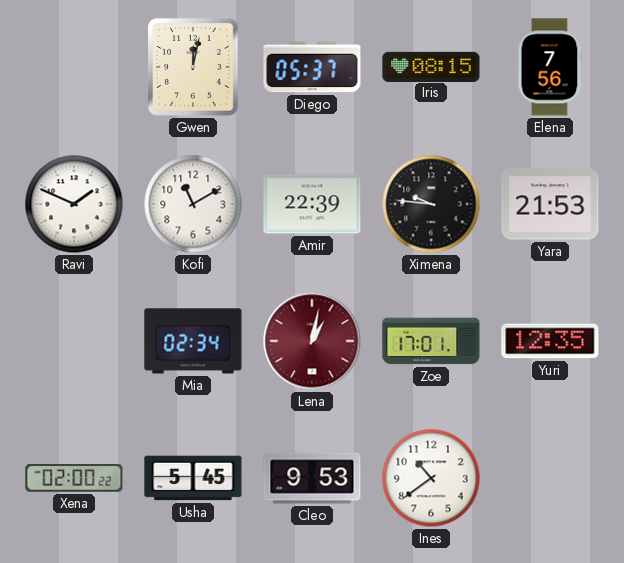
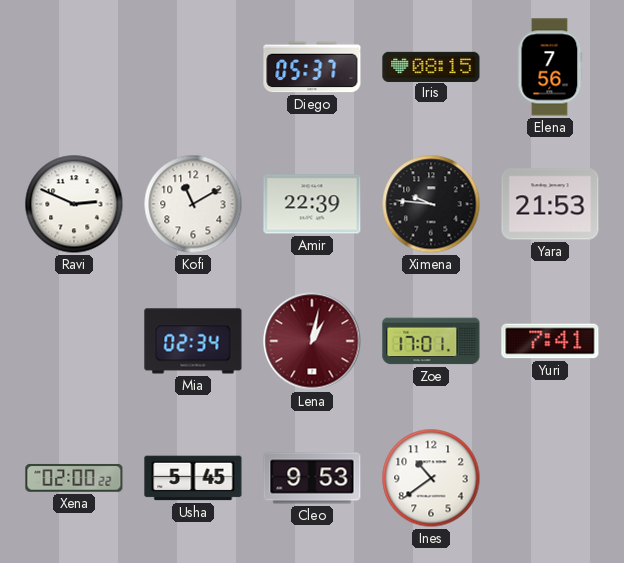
Gwen: 12:02 -> none (193, 67)
Ravi: 1:49 -> 2:49 (74, 204)
Yuri: 12:35 -> 7:41 (550, 341)
